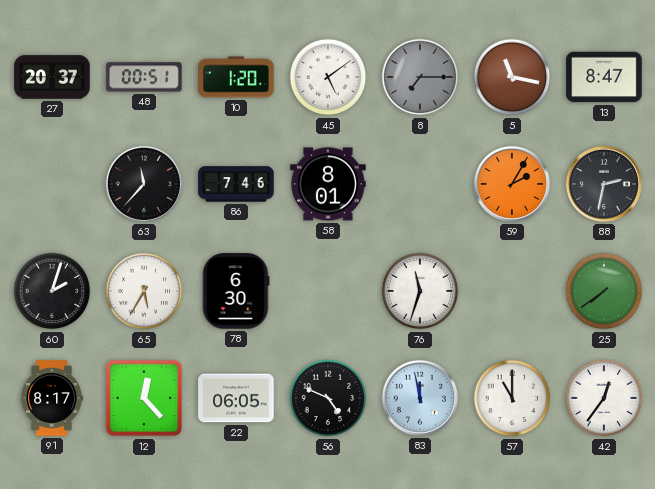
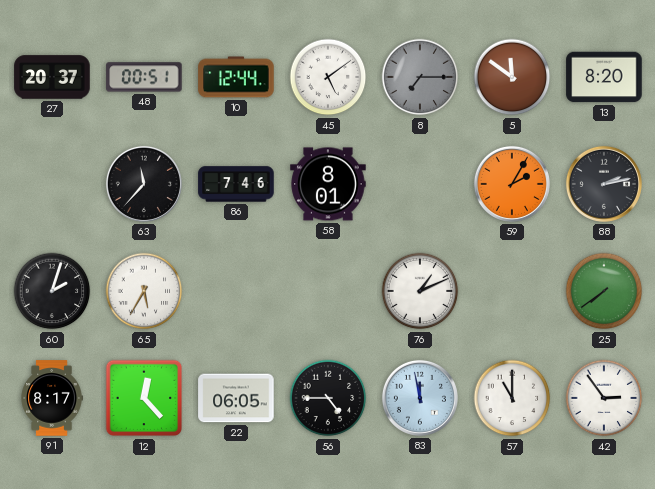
10: 1:20 -> 12:44 (236, 77)
5: 11:17 -> 11:51 (512, 77)
13: 8:47 -> 8:20 (604, 77)
88: 2:32 -> 2:13 (604, 184)
78: 6:30 -> none (236, 291)
76: 11:33 -> 1:11 (420, 291)
56: 4:49 -> 4:45 (328, 398)
42: 12:36 -> 2:54 (604, 398)
